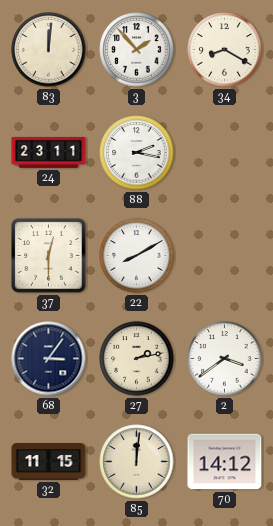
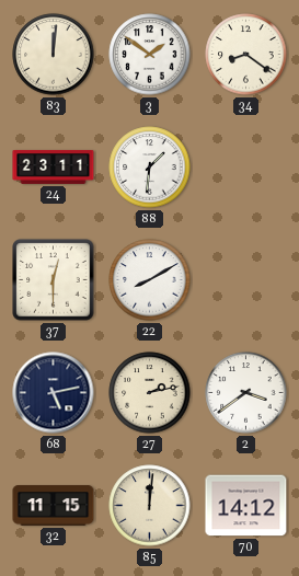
3: 1:53 -> 1:51 (150, 55)
34: 8:20 -> 8:21 (246, 55)
88: 2:17 -> 1:31 (150, 168)
68: 3:06 -> 5:13 (54, 393)
